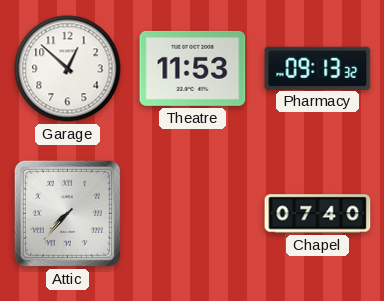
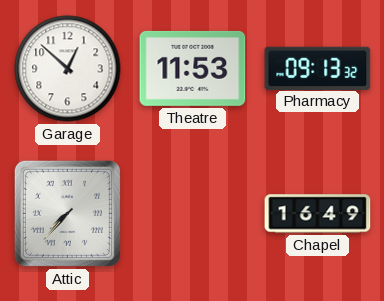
Chapel: 07:40 -> 16:49 (318, 214)
